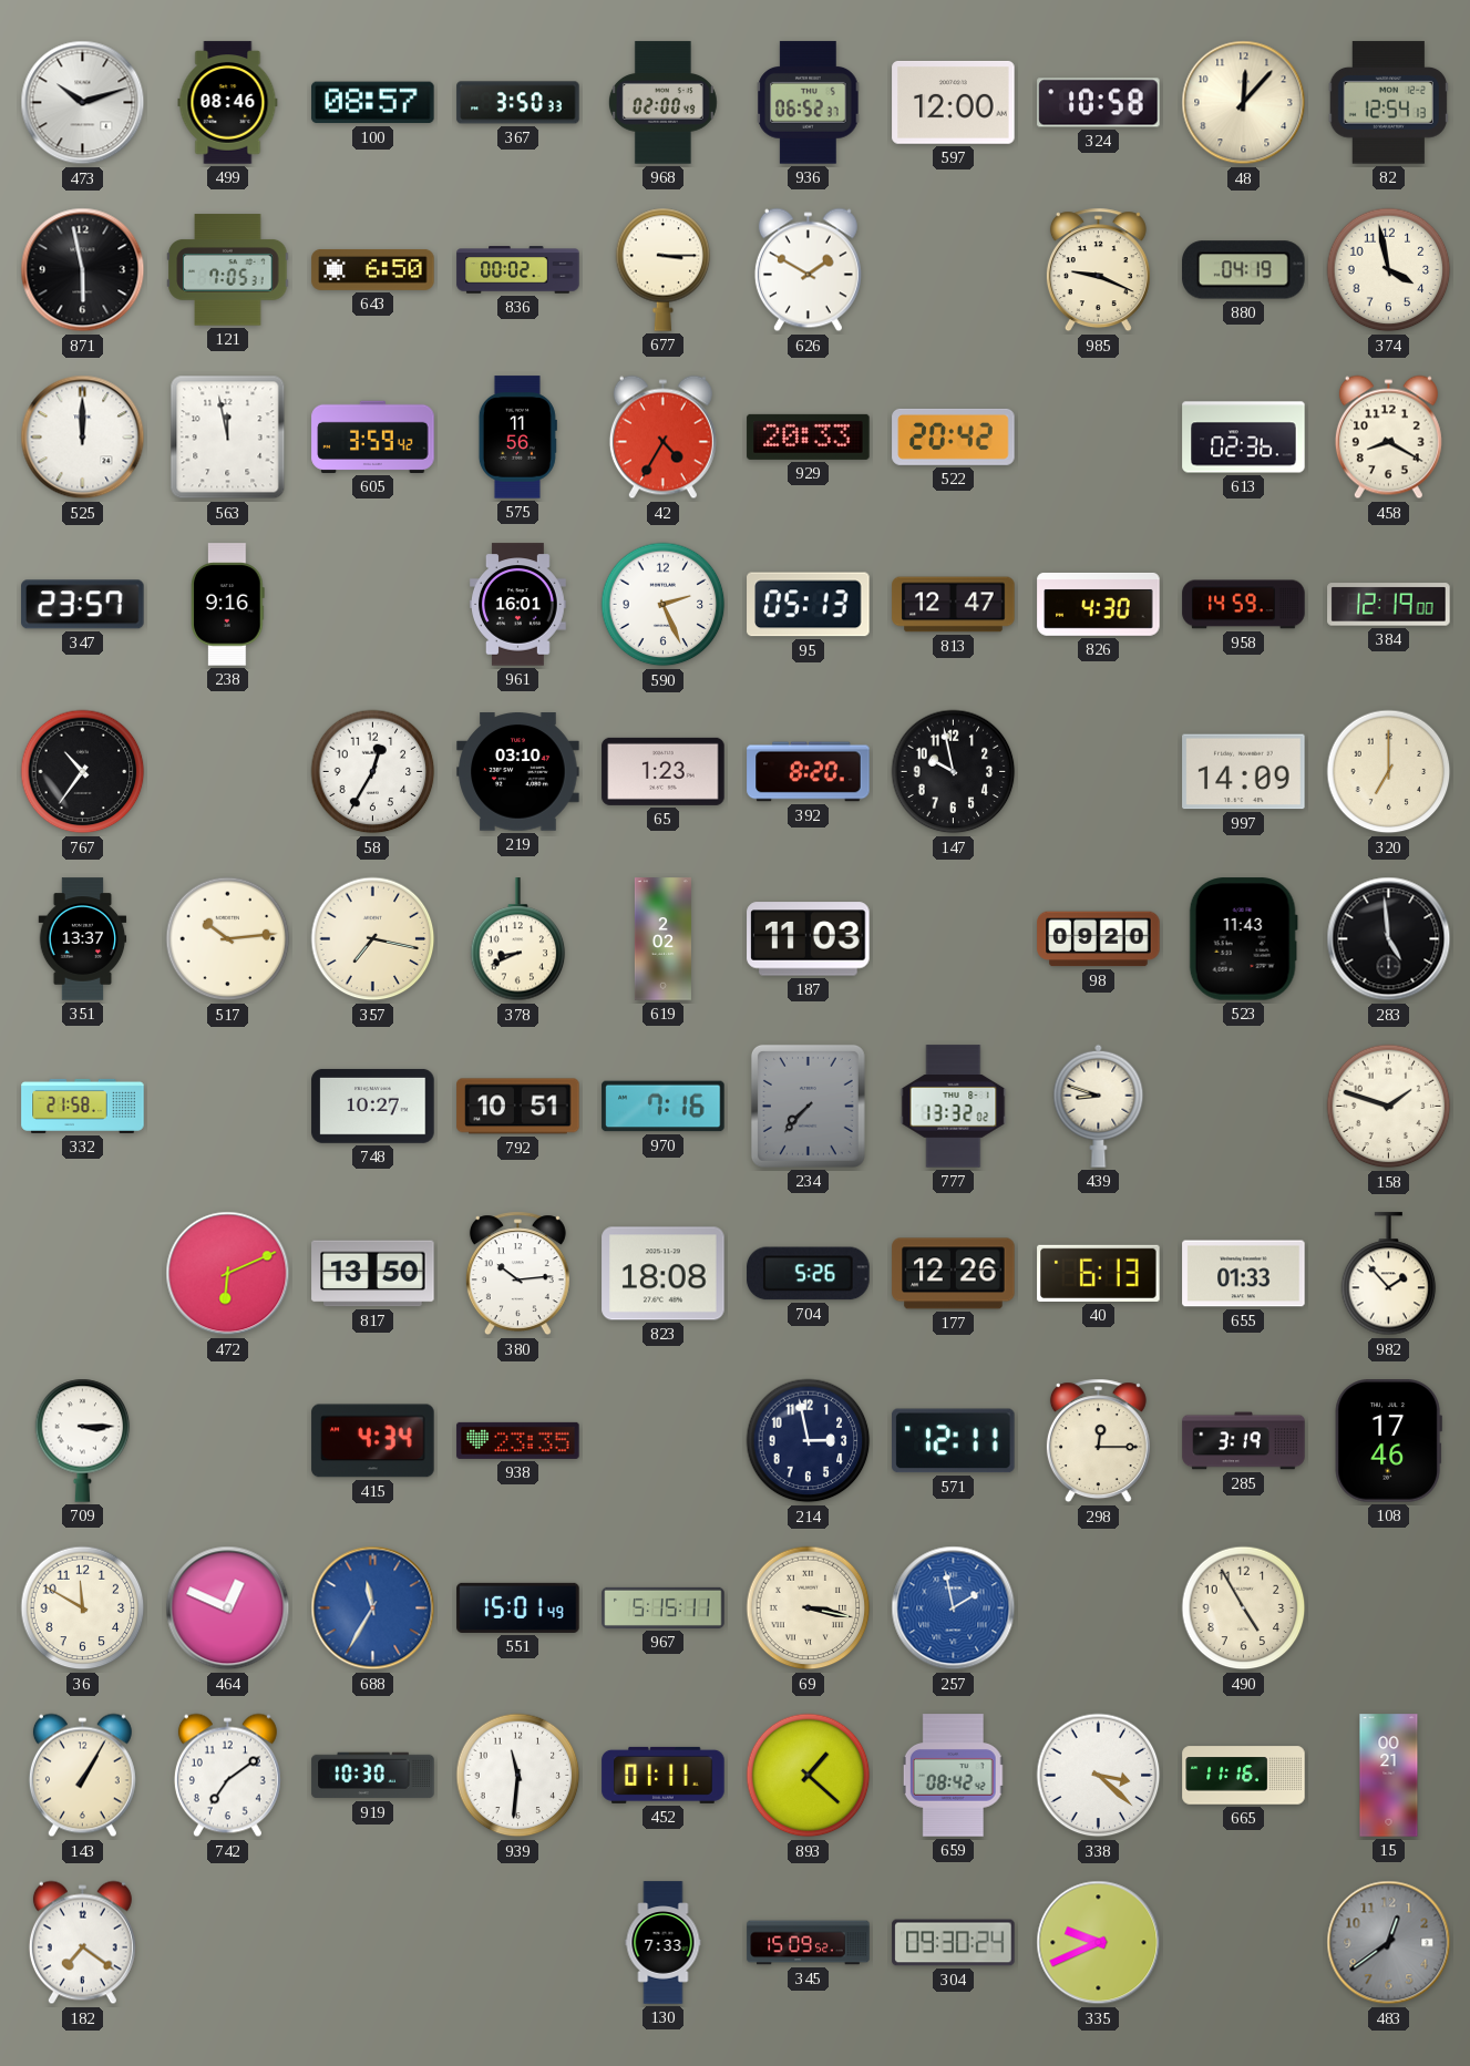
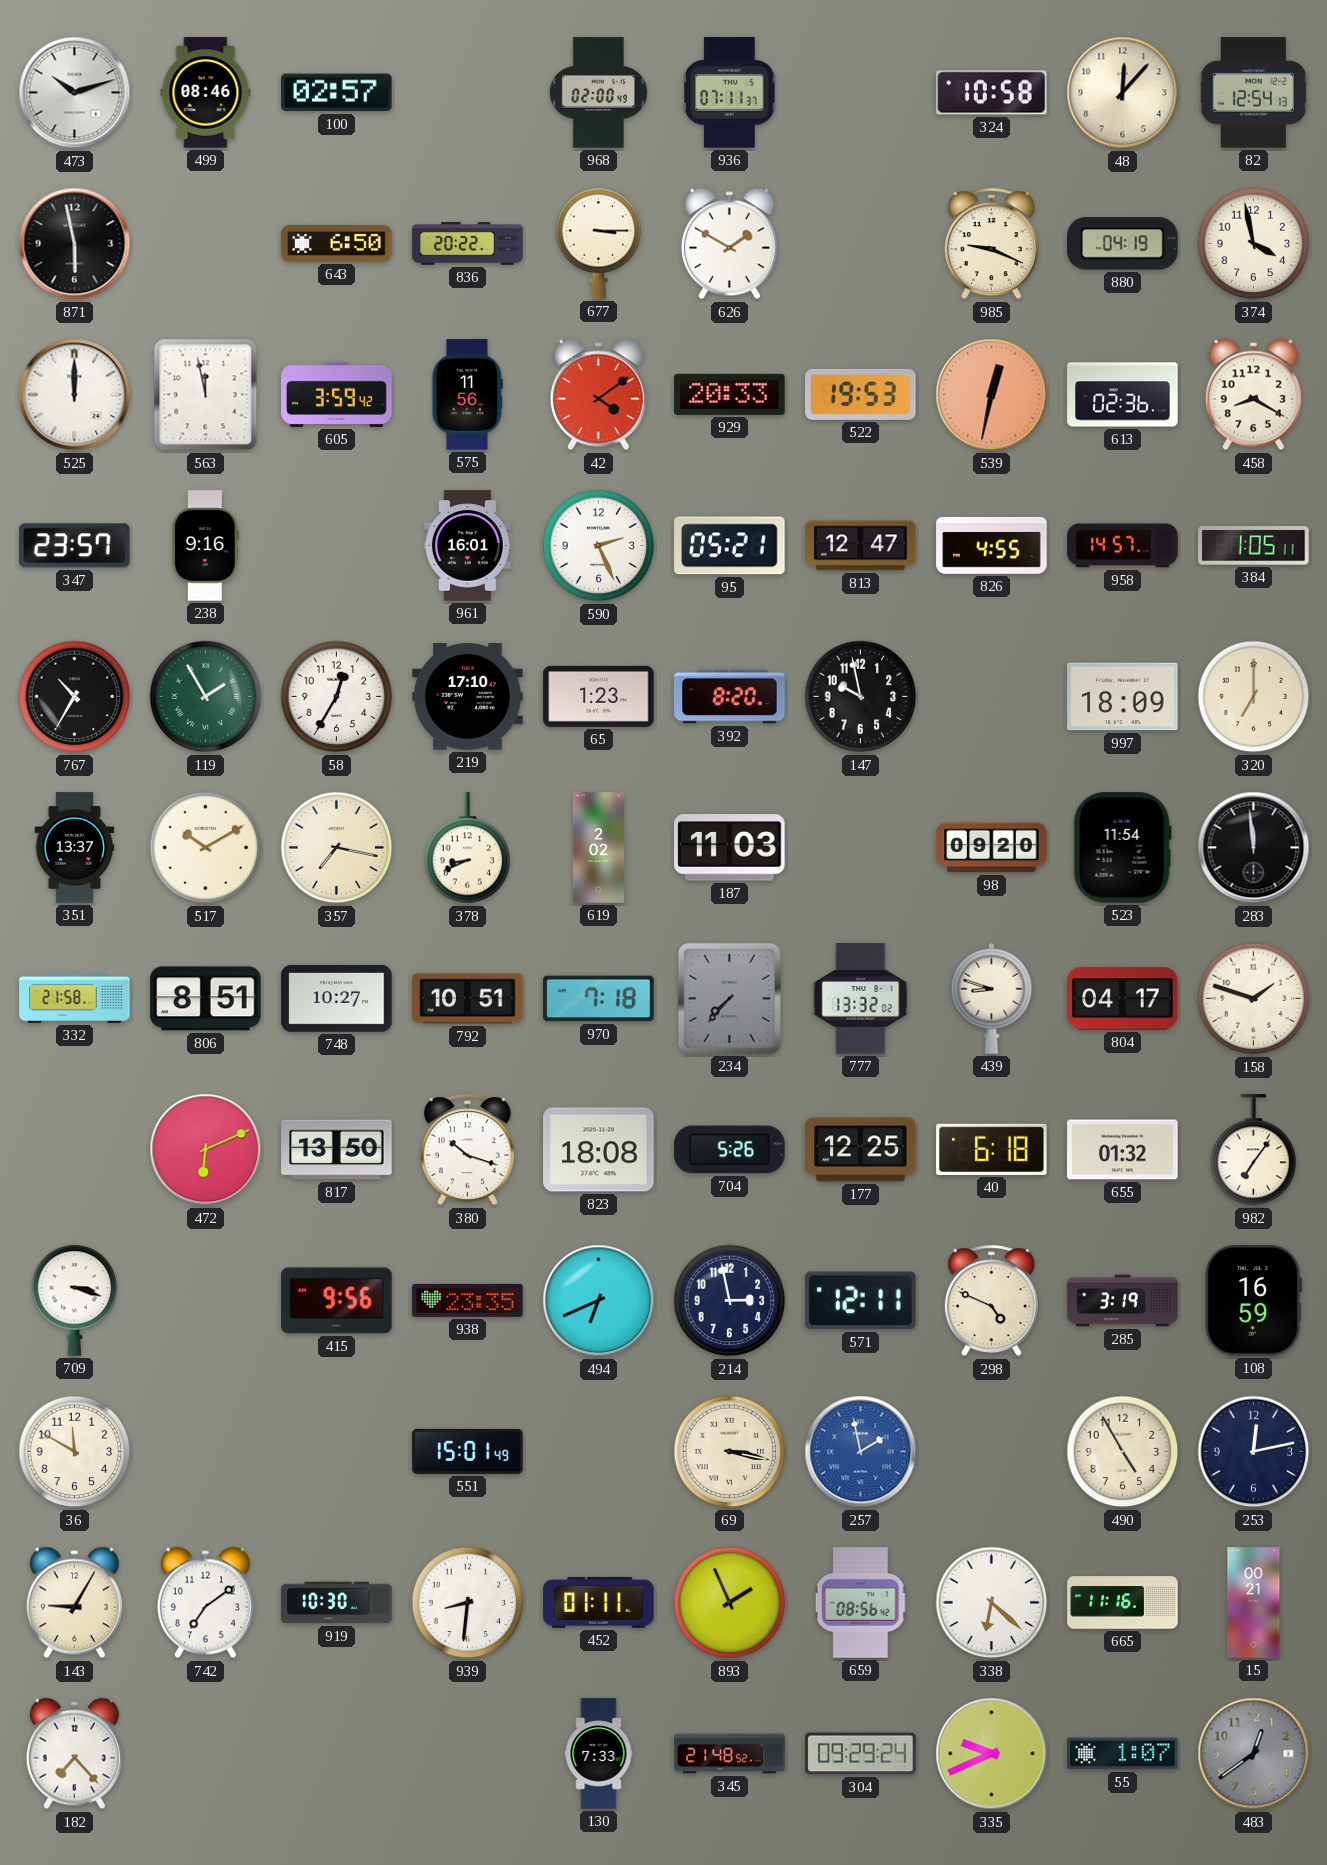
100: 08:57 -> 02:57 (337, 93)
367: 3:50 -> none (518, 103)
936: 06:52 -> 07:11 (730, 93)
597: 12:00 -> none (954, 103)
121: 7:05 -> none (228, 270)
836: 00:02 -> 20:22 (468, 244)
42: 4:35 -> 4:09 (598, 395)
522: 20:42 -> 19:53 (861, 394)
539: none -> 12:32 (992, 395)
95: 05:13 -> 05:21 (730, 546)
826: 4:30 -> 4:55 (992, 545)
958: 14:59 -> 14:57 (1123, 546)
384: 12:19 -> 1:05 (1254, 546)
767: 10:36 -> 10:35 (75, 697)
119: none -> 1:55 (206, 697)
219: 03:10 -> 17:10 (468, 697)
997: 14:09 -> 18:09 (1123, 697)
517: 10:14 -> 10:10 (206, 848)
523: 11:43 -> 11:54 (1122, 848)
283: 4:59 -> 11:59 (1254, 848)
806: none -> 8:51 (206, 999)
970: 7:16 -> 7:18 (599, 999)
804: none -> 04:17 (1123, 999)
380: 10:14 -> 10:18 (467, 1150)
177: 12:26 -> 12:25 (861, 1150)
40: 6:13 -> 6:18 (992, 1149)
655: 01:33 -> 01:32 (1123, 1150)
982: 1:53 -> 7:06 (1254, 1150)
709: 3:15 -> 3:18 (75, 1300)
415: 4:34 -> 9:56 (337, 1301)
494: none -> 6:41 (599, 1301)
298: 12:15 -> 4:49 (991, 1301)
108: 17:46 -> 16:59 (1253, 1301)
464: 12:49 -> none (228, 1608)
688: 11:35 -> none (373, 1608)
967: 5:15 -> none (664, 1607)
253: none -> 12:13 (1254, 1452)
143: 1:05 -> 9:05 (74, 1603)
939: 11:31 -> 8:31 (468, 1603)
893: 1:22 -> 1:56 (730, 1603)
659: 08:42 -> 08:56 (861, 1603)
338: 3:22 -> 6:22 (992, 1603)
182: 7:21 -> 7:23 (74, 1754)
345: 15:09 -> 21:48 (730, 1754)
304: 09:30 -> 09:29 (861, 1754)
55: none -> 1:07 (1123, 1754)
